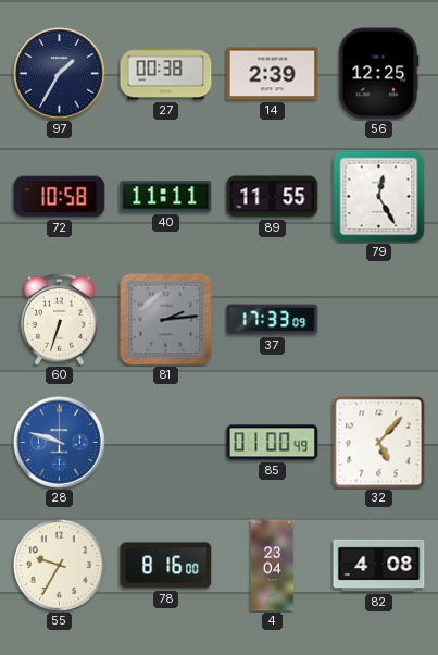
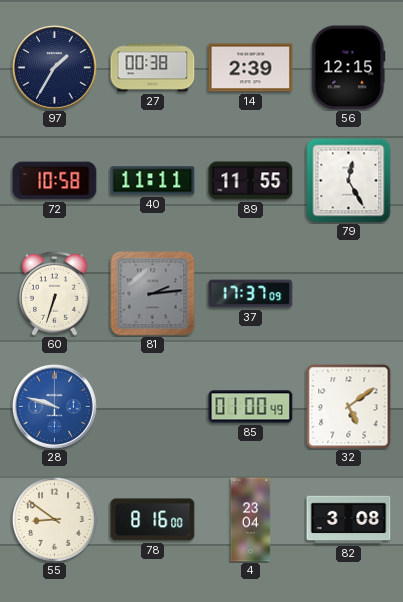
56: 12:25 -> 12:15 (349, 68)
37: 17:33 -> 17:37 (251, 294)
32: 5:07 -> 5:09 (349, 407)
55: 9:35 -> 8:51 (54, 519)
82: 4:08 -> 3:08 (349, 520)
